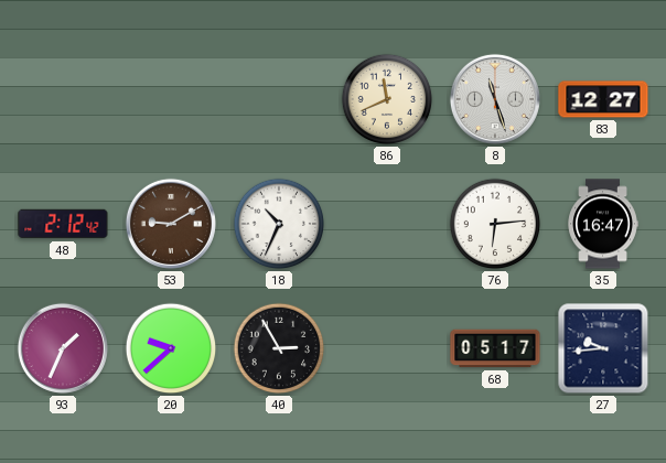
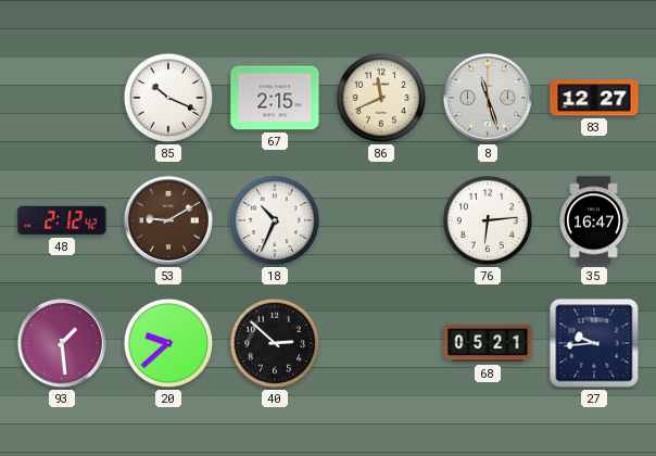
85: none -> 10:19 (168, 98)
67: none -> 2:15 (275, 98)
93: 1:34 -> 1:29 (62, 343)
40: 2:55 -> 2:52 (275, 343)
68: 05:17 -> 05:21 (488, 343)
